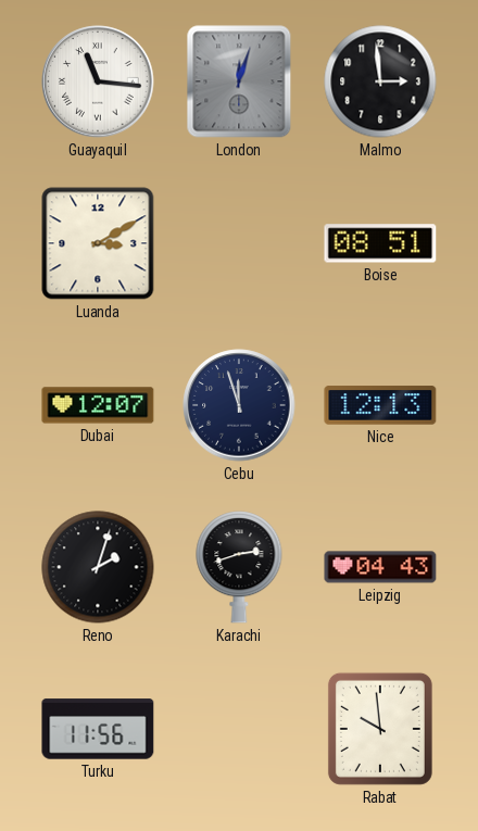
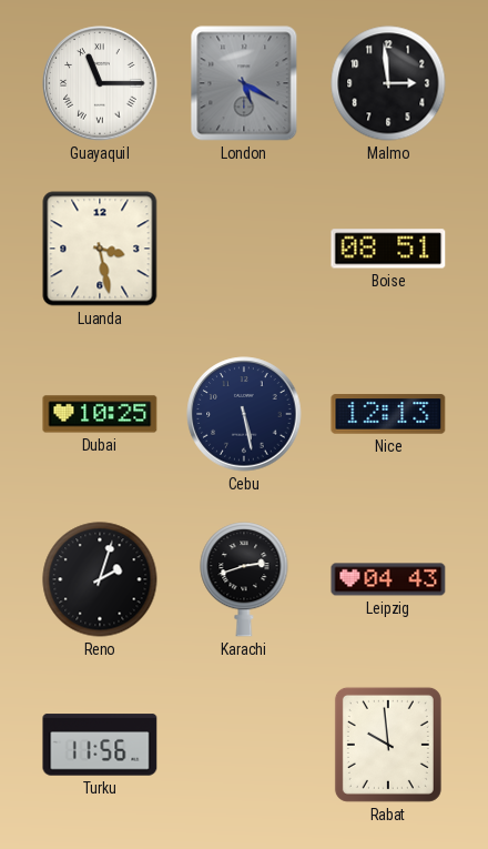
Guayaquil: 11:16 -> 11:15 (100, 83)
London: 12:03 -> 5:20 (244, 83)
Luanda: 3:10 -> 3:28 (100, 249)
Dubai: 12:07 -> 10:25 (100, 414)
Cebu: 11:57 -> 5:28 (244, 414)
